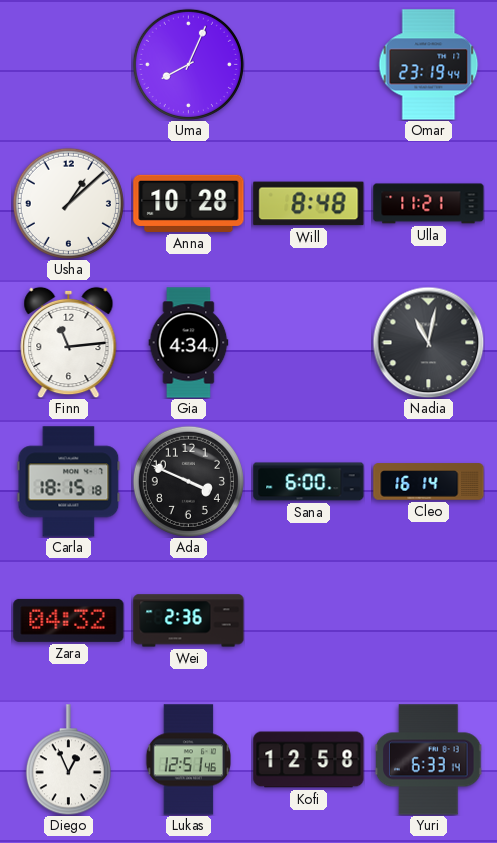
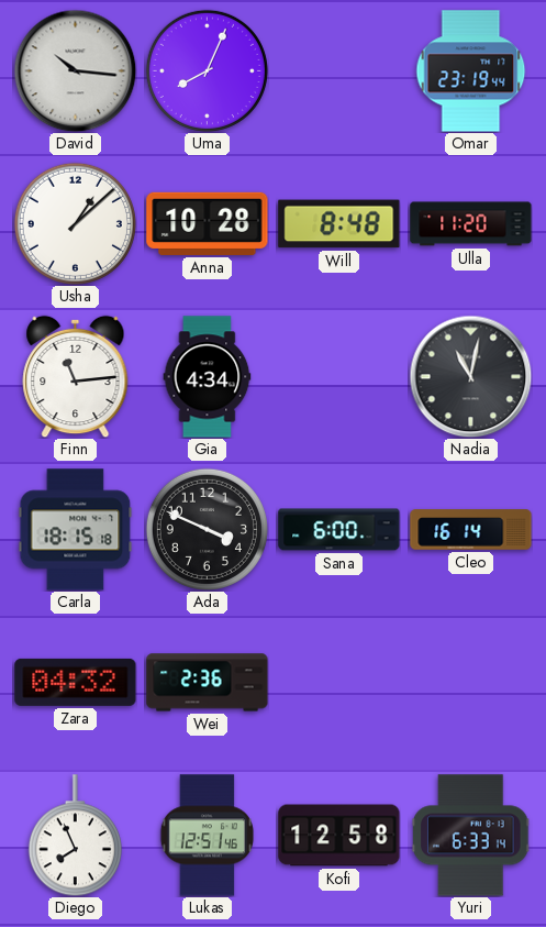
David: none -> 10:16 (75, 70)
Ulla: 11:21 -> 11:20 (471, 224)
Diego: 12:56 -> 7:56 (75, 836)
